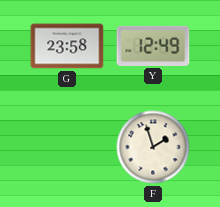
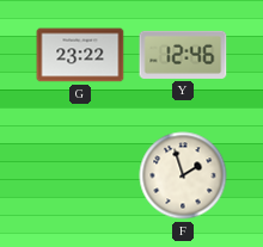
G: 23:58 -> 23:22 (80, 55)
Y: 12:49 -> 12:46 (183, 55)
